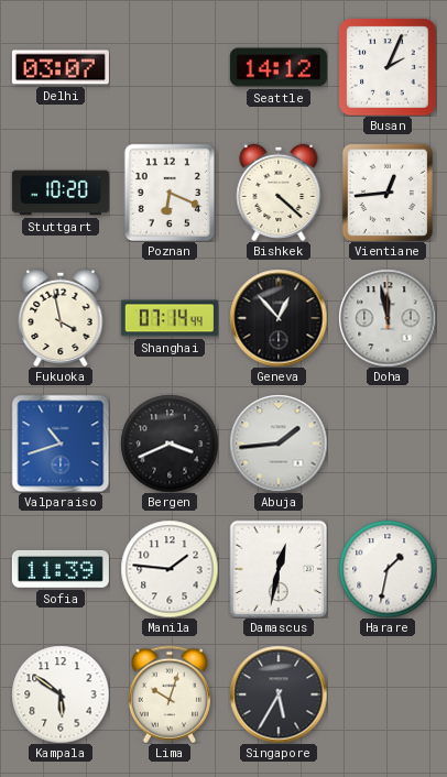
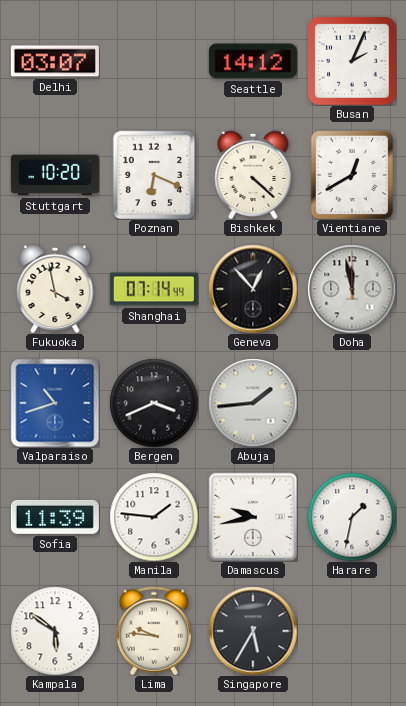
Vientiane: 12:44 -> 12:40 (352, 175)
Damascus: 12:32 -> 9:43 (253, 517)
Lima: 10:03 -> 9:46 (154, 631)
